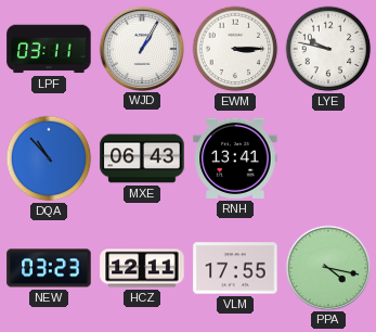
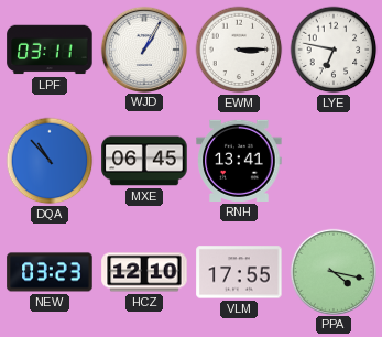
LYE: 9:47 -> 6:47 (334, 50)
MXE: 06:43 -> 06:45 (144, 161)
HCZ: 12:11 -> 12:10 (144, 272)
